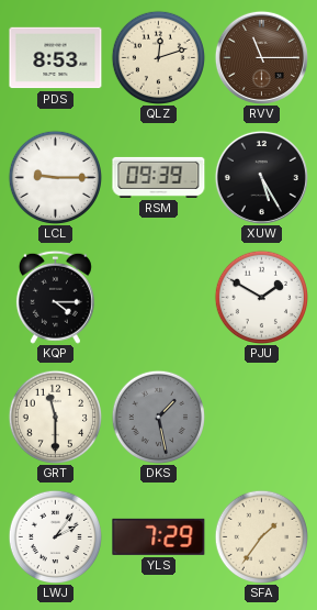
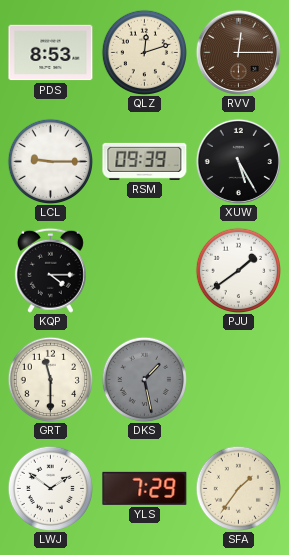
RVV: 11:15 -> 12:15 (238, 52)
PJU: 1:50 -> 1:39 (238, 270)
LWJ: 2:06 -> 1:51 (50, 488)
